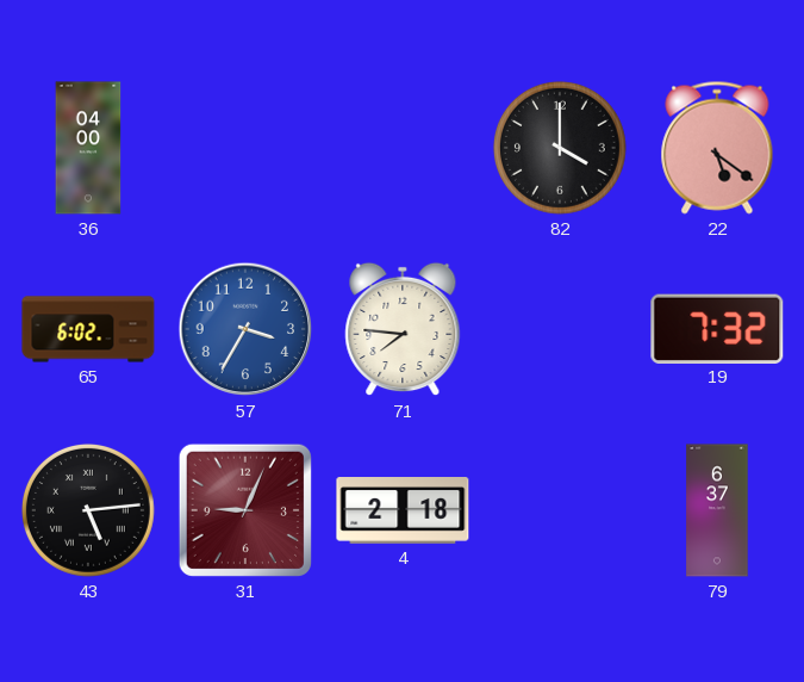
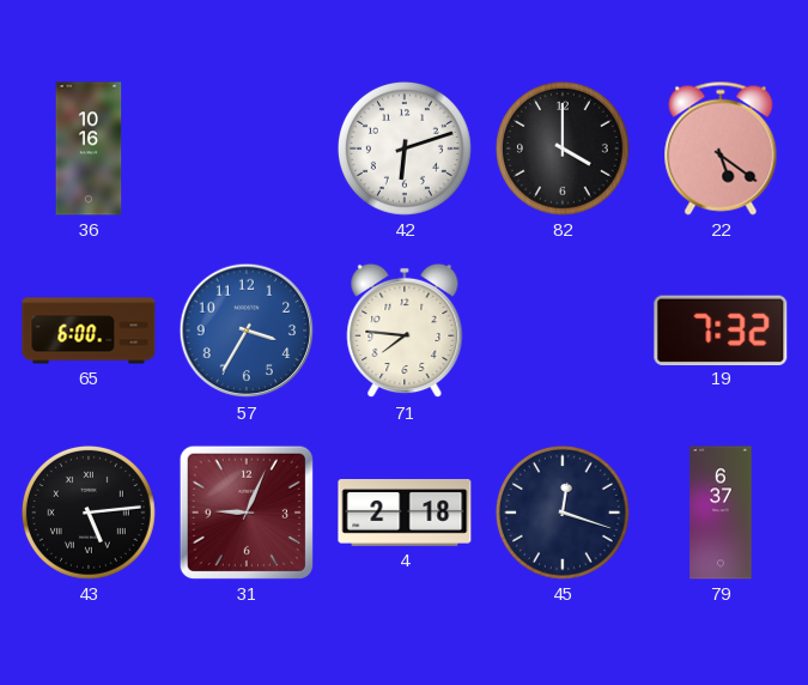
36: 04:00 -> 10:16 (89, 148)
42: none -> 6:12 (405, 148)
65: 6:02 -> 6:00 (89, 331)
45: none -> 12:18 (563, 513)
